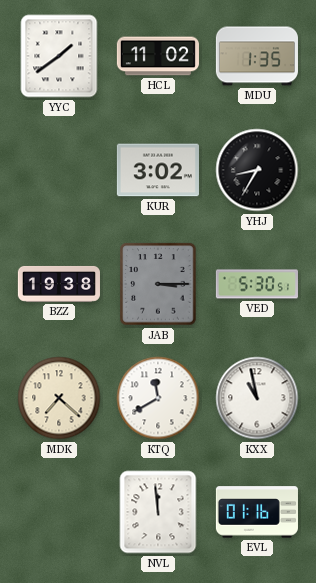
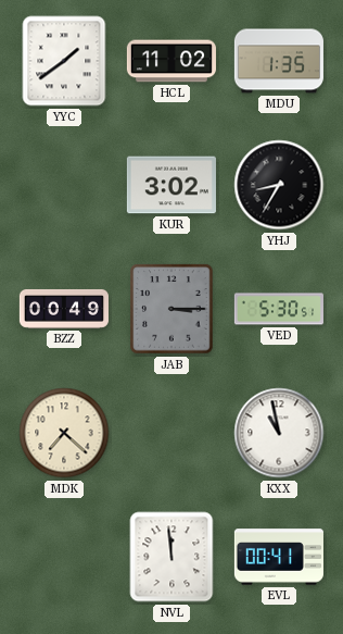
BZZ: 19:38 -> 00:49 (64, 309)
KTQ: 11:40 -> none (158, 398)
EVL: 01:16 -> 00:41 (279, 557)
